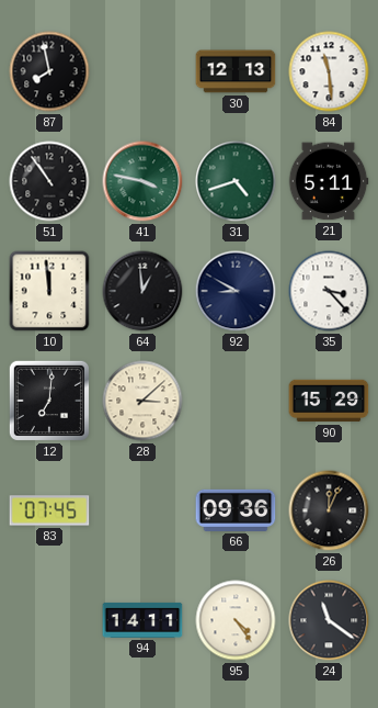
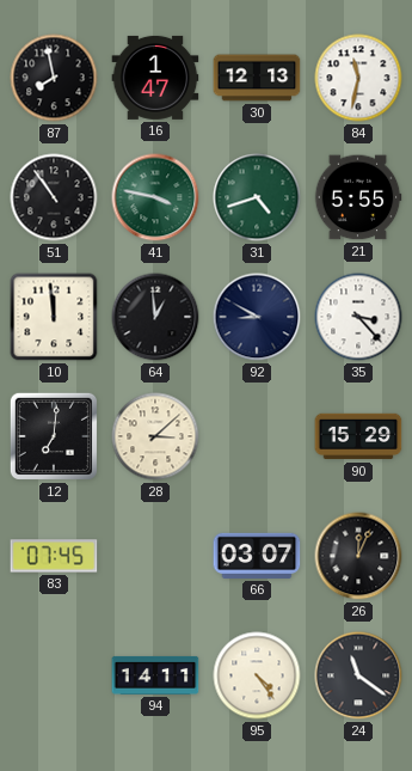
16: none -> 1:47 (155, 78)
84: 11:29 -> 11:32 (358, 78)
21: 5:11 -> 5:55 (358, 197)
66: 09:36 -> 03:07 (257, 556)
